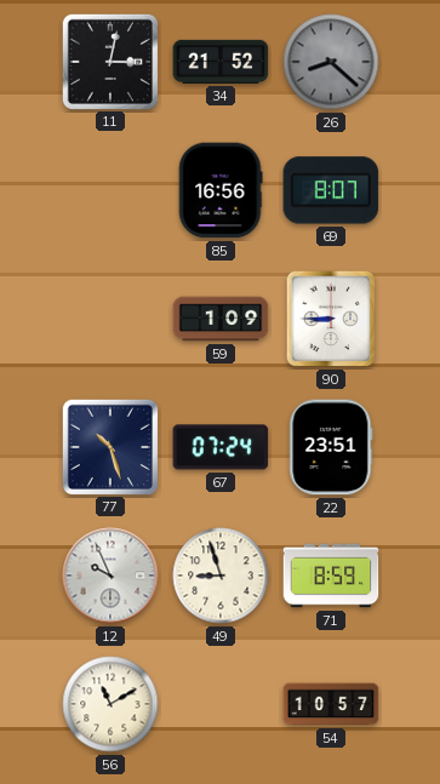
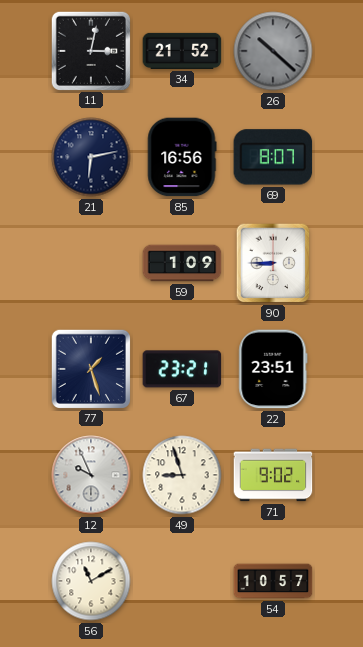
26: 8:22 -> 10:22 (273, 51)
21: none -> 6:13 (91, 157)
77: 10:27 -> 1:27 (90, 368)
67: 07:24 -> 23:21 (182, 369)
71: 8:59 -> 9:02 (273, 475)
